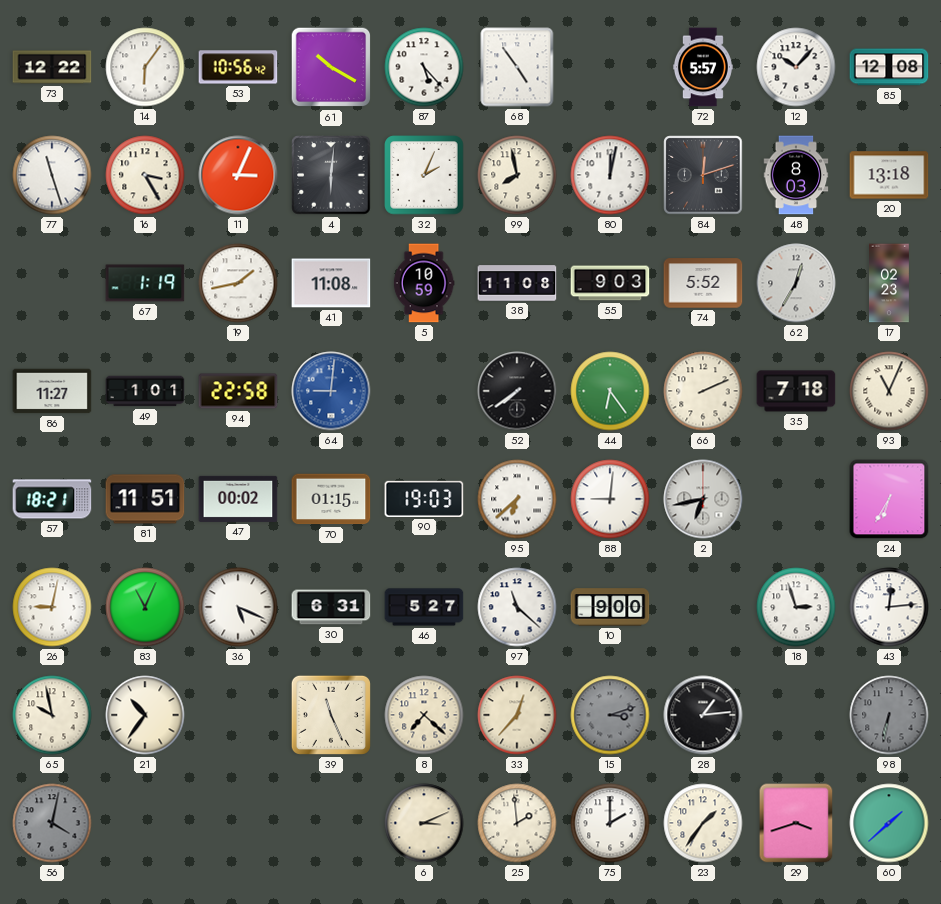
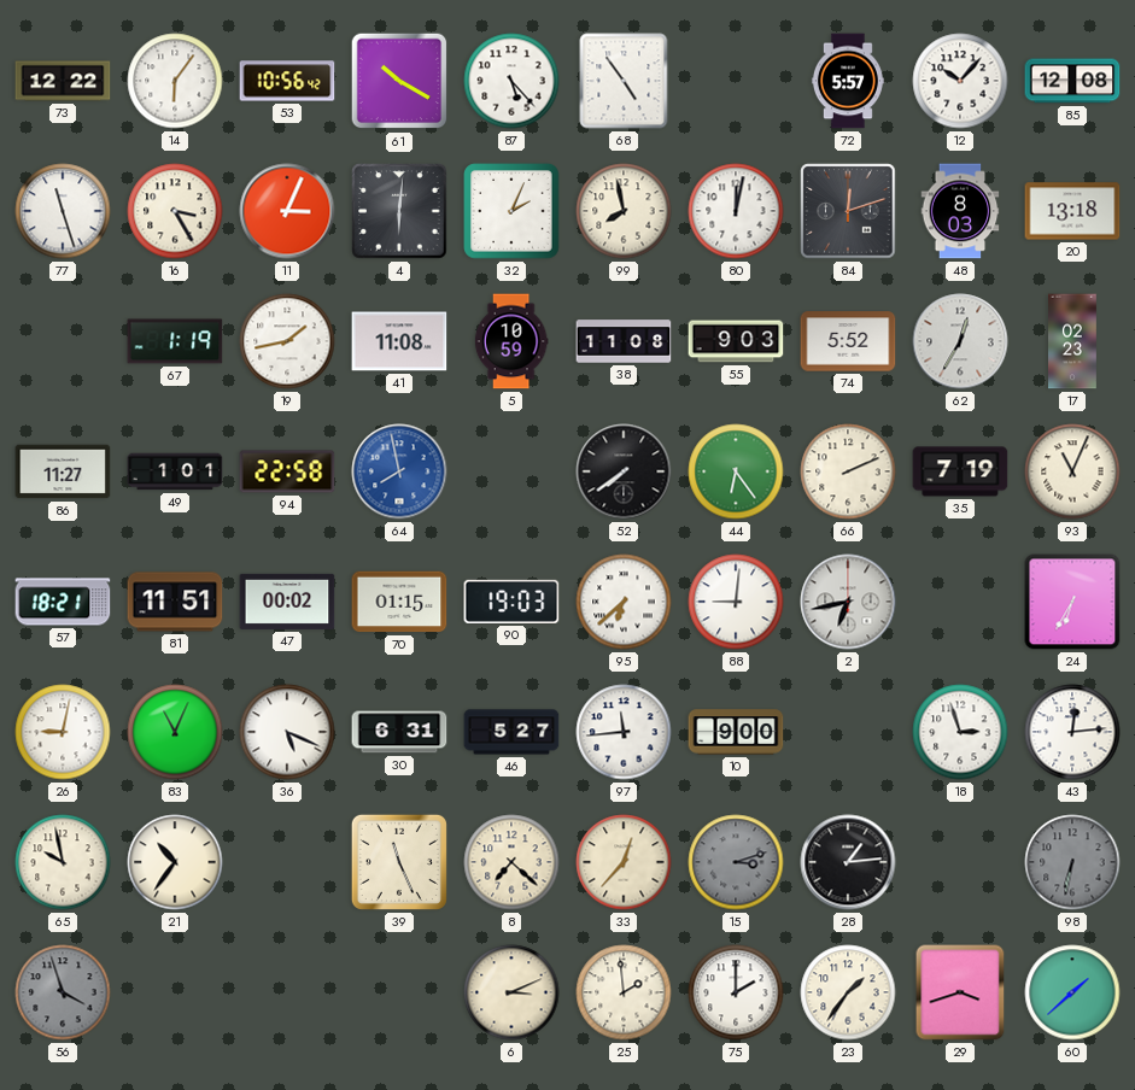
64: 9:01 -> 7:58 (399, 471)
35: 7:18 -> 7:19 (960, 471)
97: 11:22 -> 11:44 (624, 732)
56: 4:02 -> 3:57 (63, 992)
